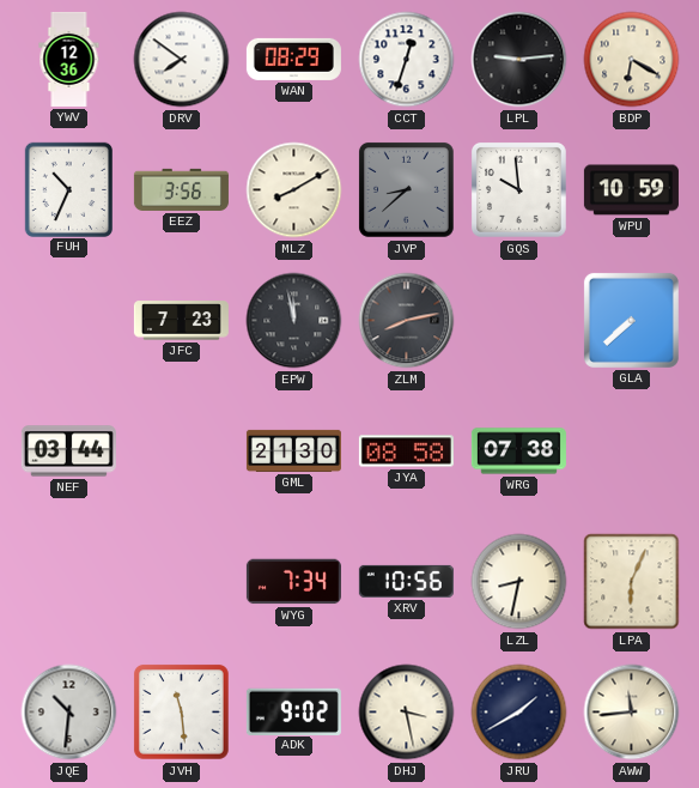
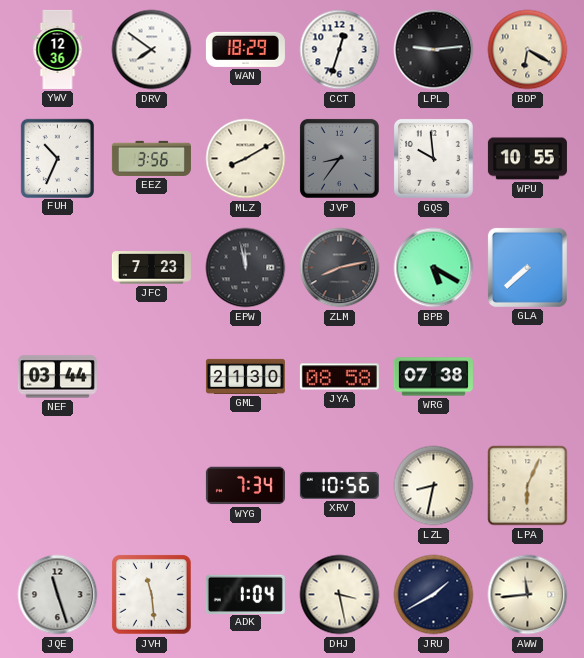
WAN: 08:29 -> 18:29 (245, 49)
JVP: 8:38 -> 8:36 (339, 158)
WPU: 10:59 -> 10:55 (527, 159)
BPB: none -> 5:20 (434, 268)
JQE: 10:31 -> 11:27 (58, 595)
ADK: 9:02 -> 1:04 (245, 594)
